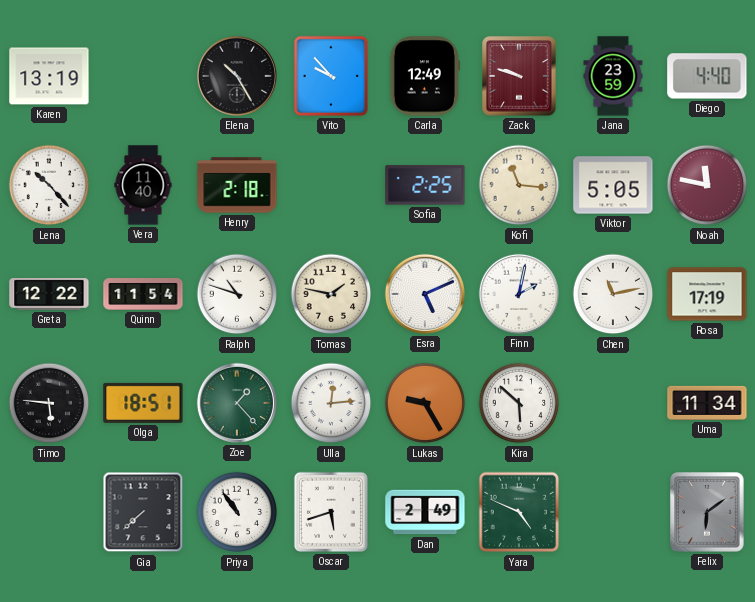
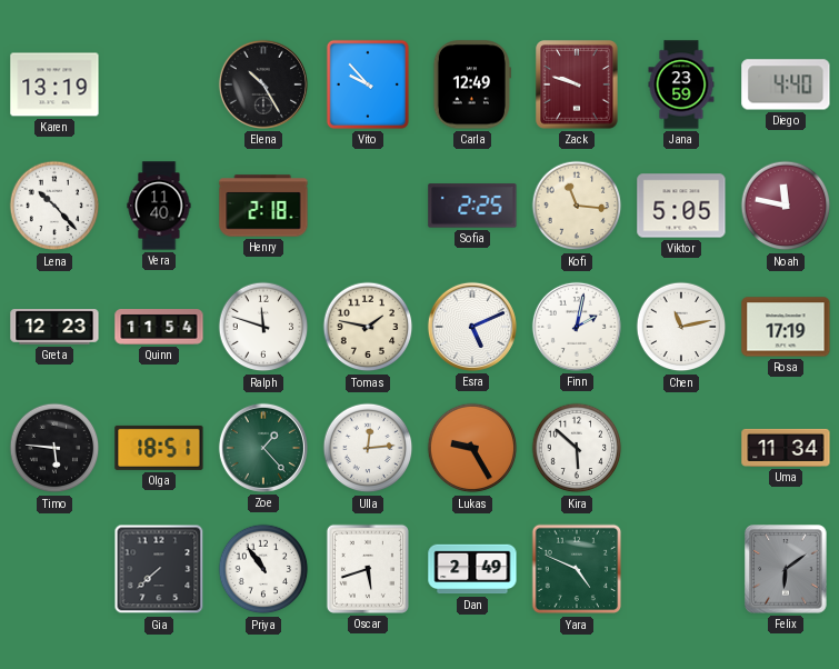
Greta: 12:22 -> 12:23 (54, 327)
Ralph: 10:48 -> 11:48 (263, 327)
